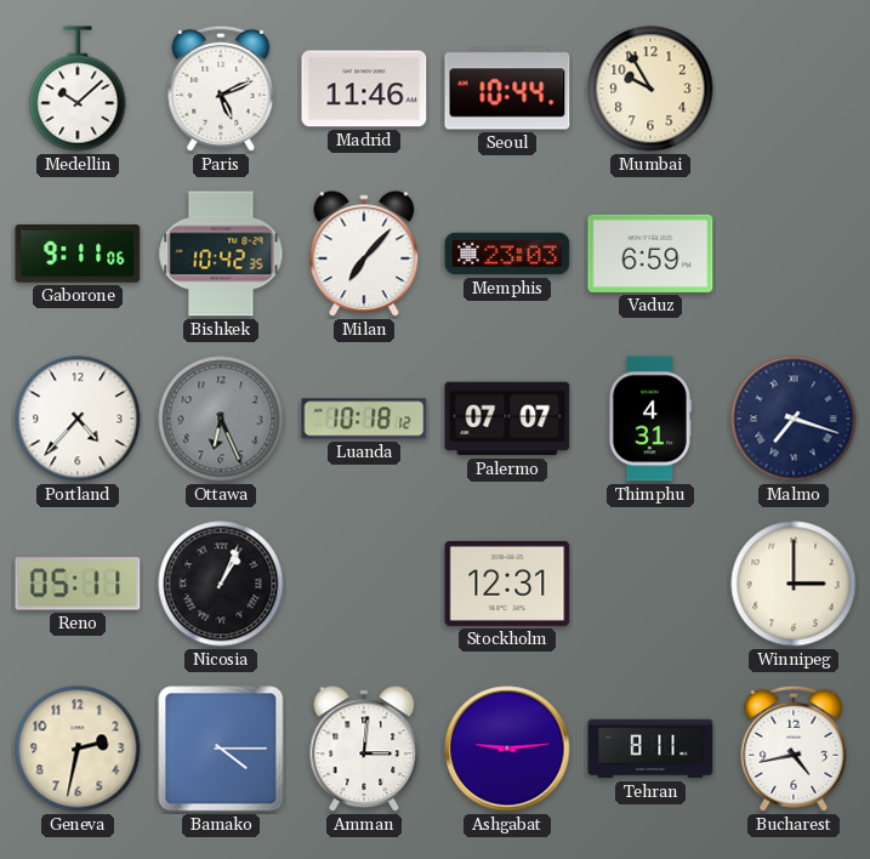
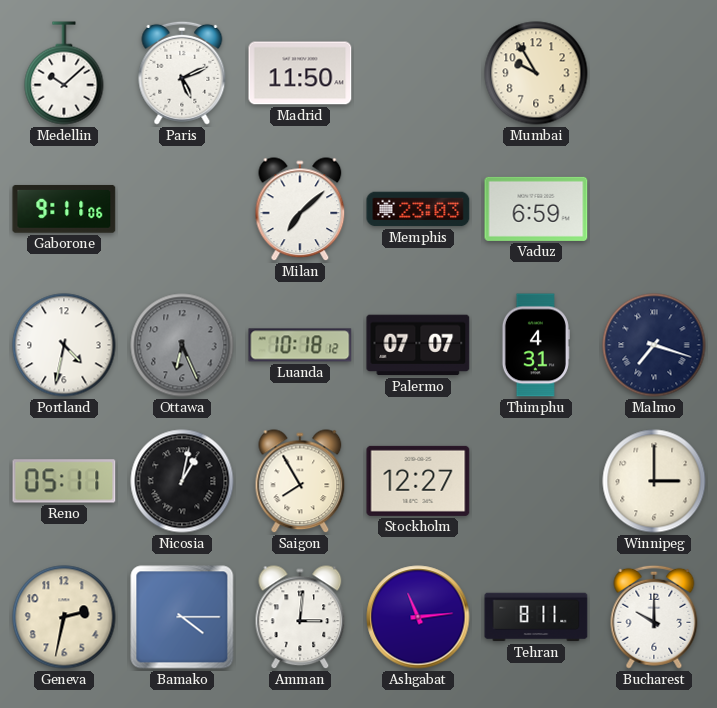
Madrid: 11:46 -> 11:50 (300, 73)
Seoul: 10:44 -> none (507, 89)
Bishkek: 10:42 -> none (221, 254)
Milan: 7:07 -> 7:08 (300, 210)
Portland: 4:37 -> 4:32 (64, 345)
Nicosia: 1:04 -> 1:02 (182, 481)
Saigon: none -> 7:55 (300, 482)
Stockholm: 12:31 -> 12:27 (418, 481)
Ashgabat: 9:14 -> 11:14 (418, 617)
Bucharest: 4:43 -> 10:00 (654, 617)
